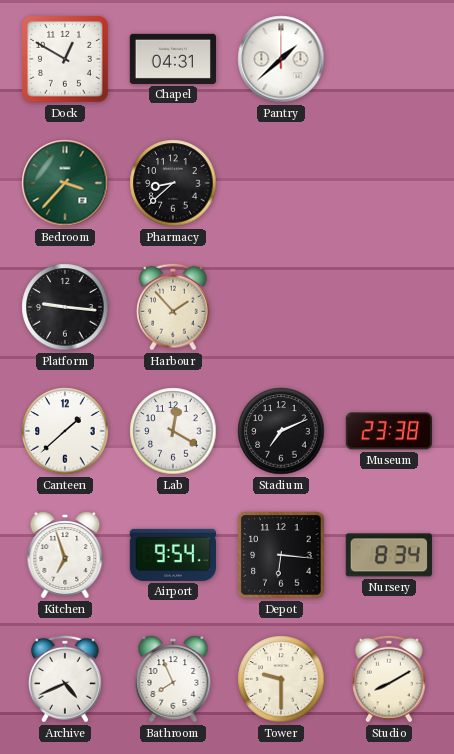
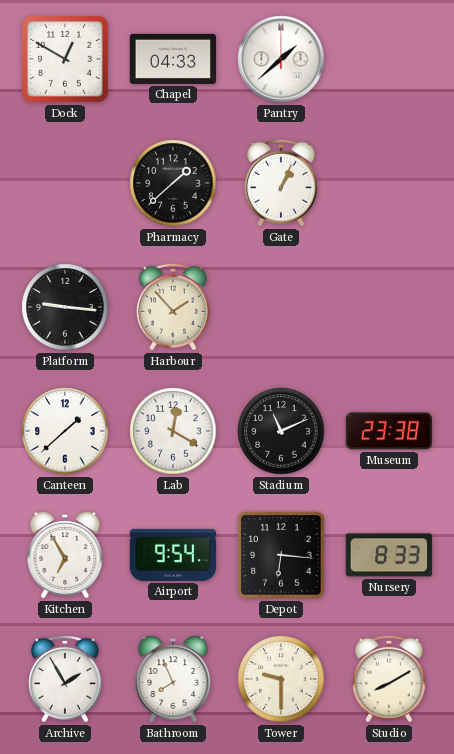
Chapel: 04:31 -> 04:33 (172, 59)
Bedroom: 3:37 -> none (65, 183)
Pharmacy: 8:38 -> 1:38 (173, 183)
Gate: none -> 1:04 (281, 183)
Stadium: 7:11 -> 11:11 (281, 431)
Kitchen: 6:57 -> 6:55 (65, 555)
Nursery: 8:34 -> 8:33 (389, 555)
Archive: 4:41 -> 1:55 (65, 679)
